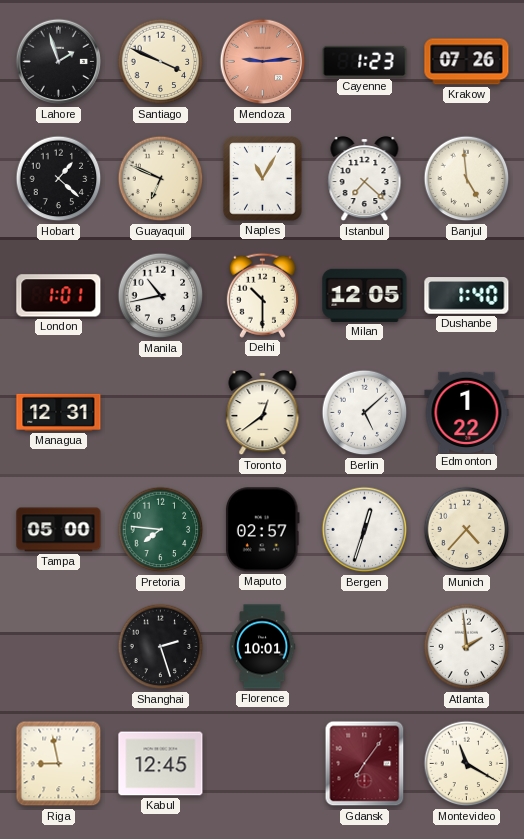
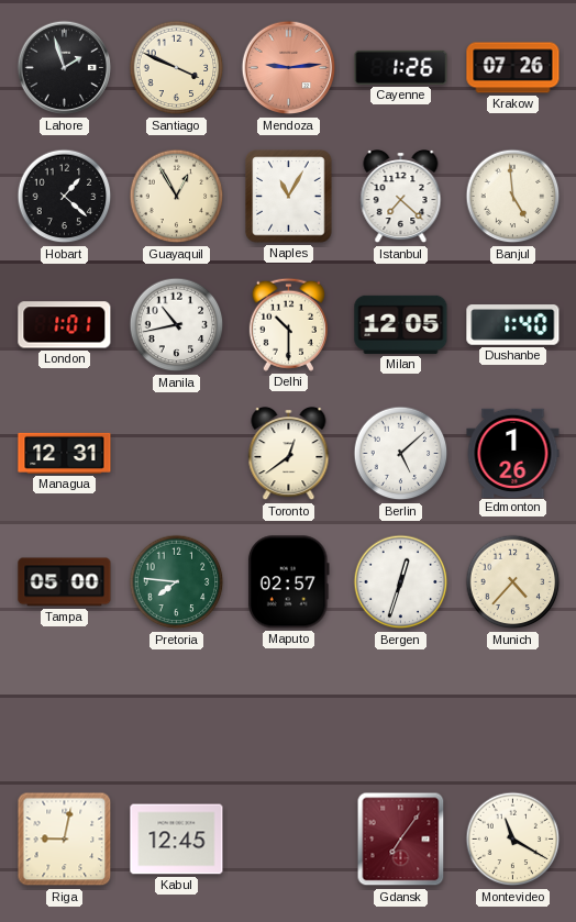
Cayenne: 1:23 -> 1:26 (401, 67)
Guayaquil: 6:49 -> 12:55 (177, 197)
Edmonton: 1:22 -> 1:26 (513, 453)
Shanghai: 2:27 -> none (161, 647)
Florence: 10:01 -> none (262, 647)
Atlanta: 1:59 -> none (467, 647)
Riga: 8:58 -> 9:02 (65, 840)
